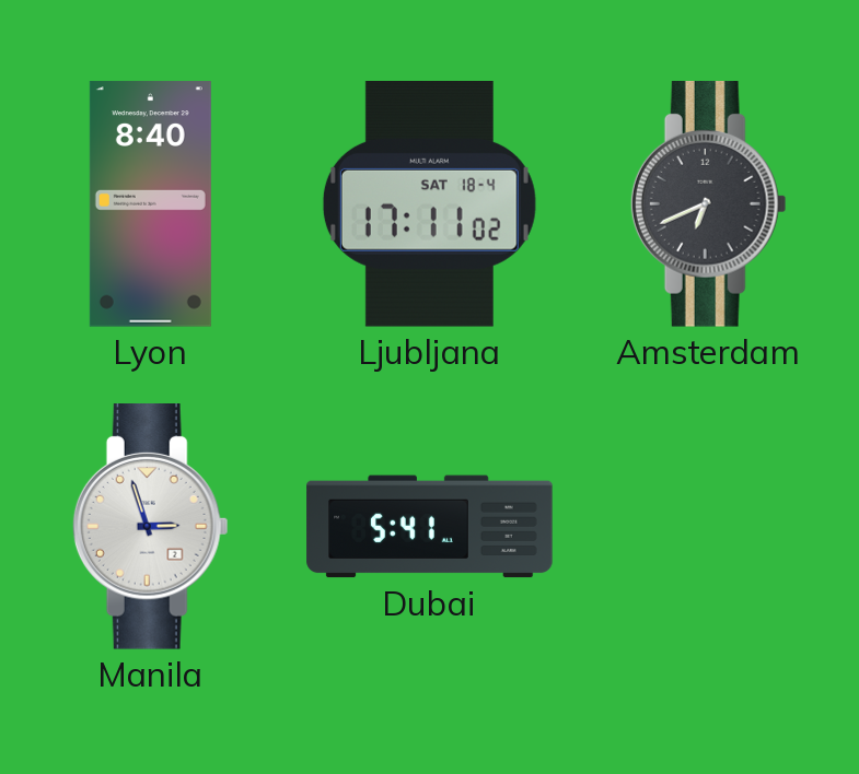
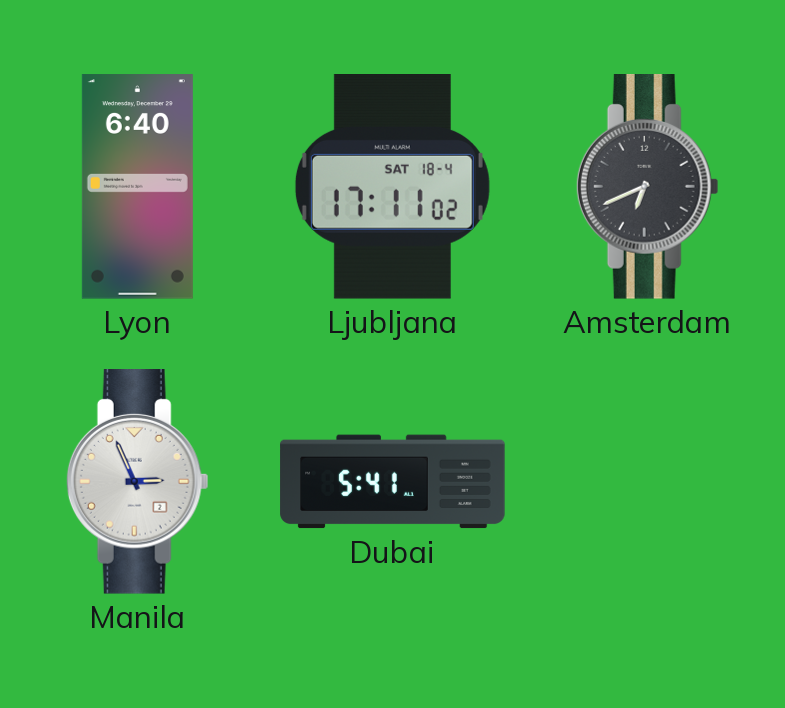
Lyon: 8:40 -> 6:40 (137, 187)
Manila: 2:57 -> 2:56 (137, 482)
